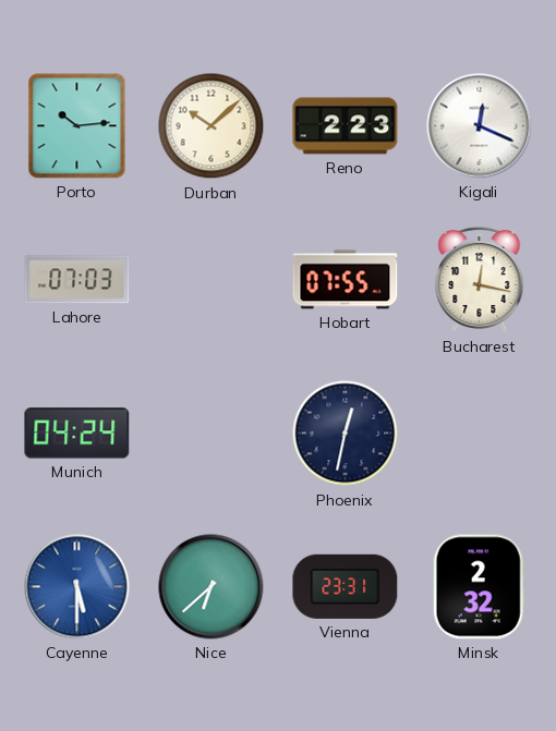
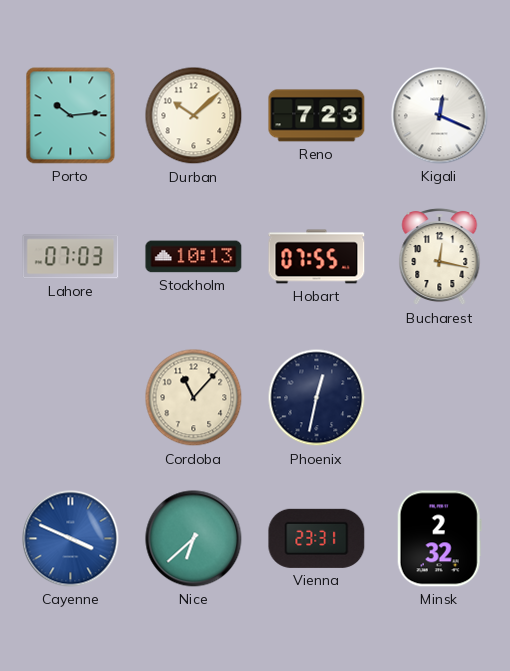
Reno: 2:23 -> 7:23 (317, 116)
Stockholm: none -> 10:13 (194, 257)
Munich: 04:24 -> none (77, 434)
Cordoba: none -> 11:07 (194, 398)
Cayenne: 5:30 -> 3:49 (71, 539)
